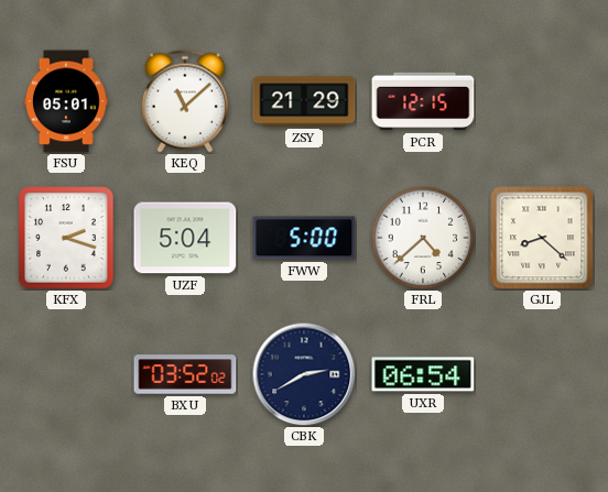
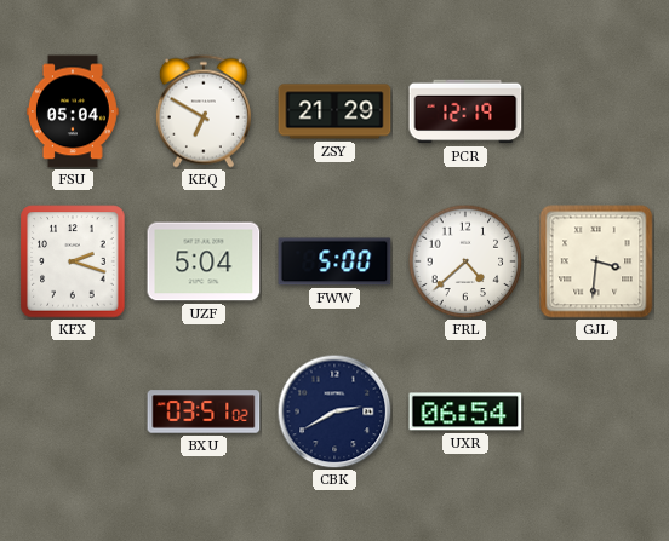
FSU: 05:01 -> 05:04 (73, 111)
KEQ: 11:08 -> 6:50 (204, 111)
PCR: 12:15 -> 12:19 (465, 111)
GJL: 8:22 -> 3:31 (596, 261)
BXU: 03:52 -> 03:51 (204, 411)
